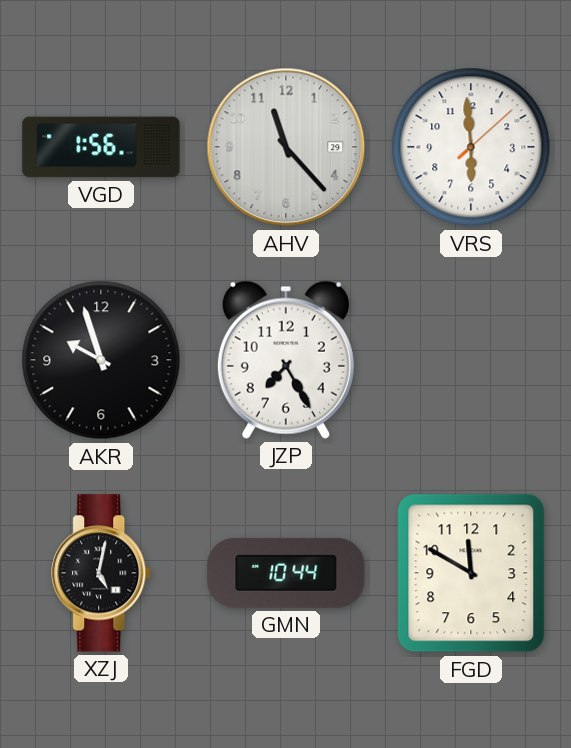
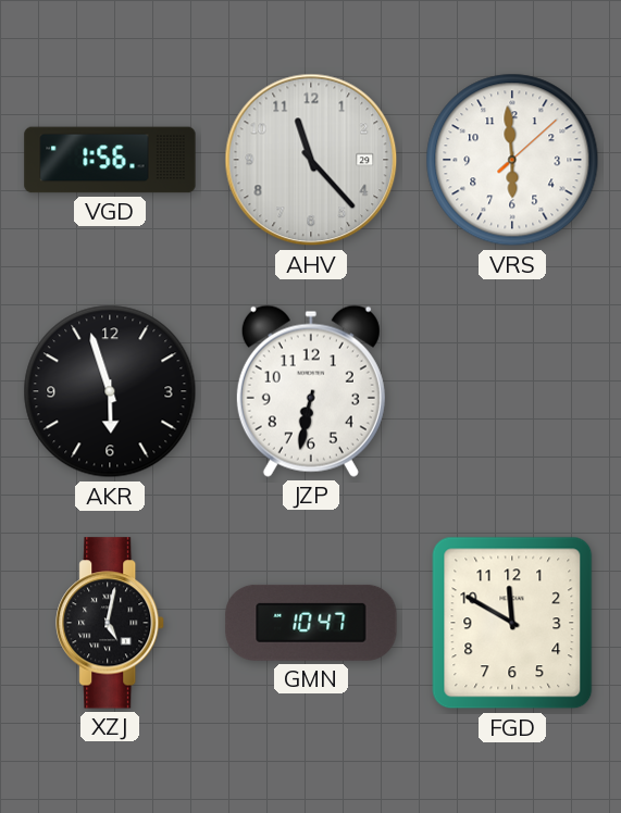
AKR: 9:57 -> 5:57 (110, 391)
JZP: 7:25 -> 6:32 (311, 391)
GMN: 10:44 -> 10:47 (311, 623)
